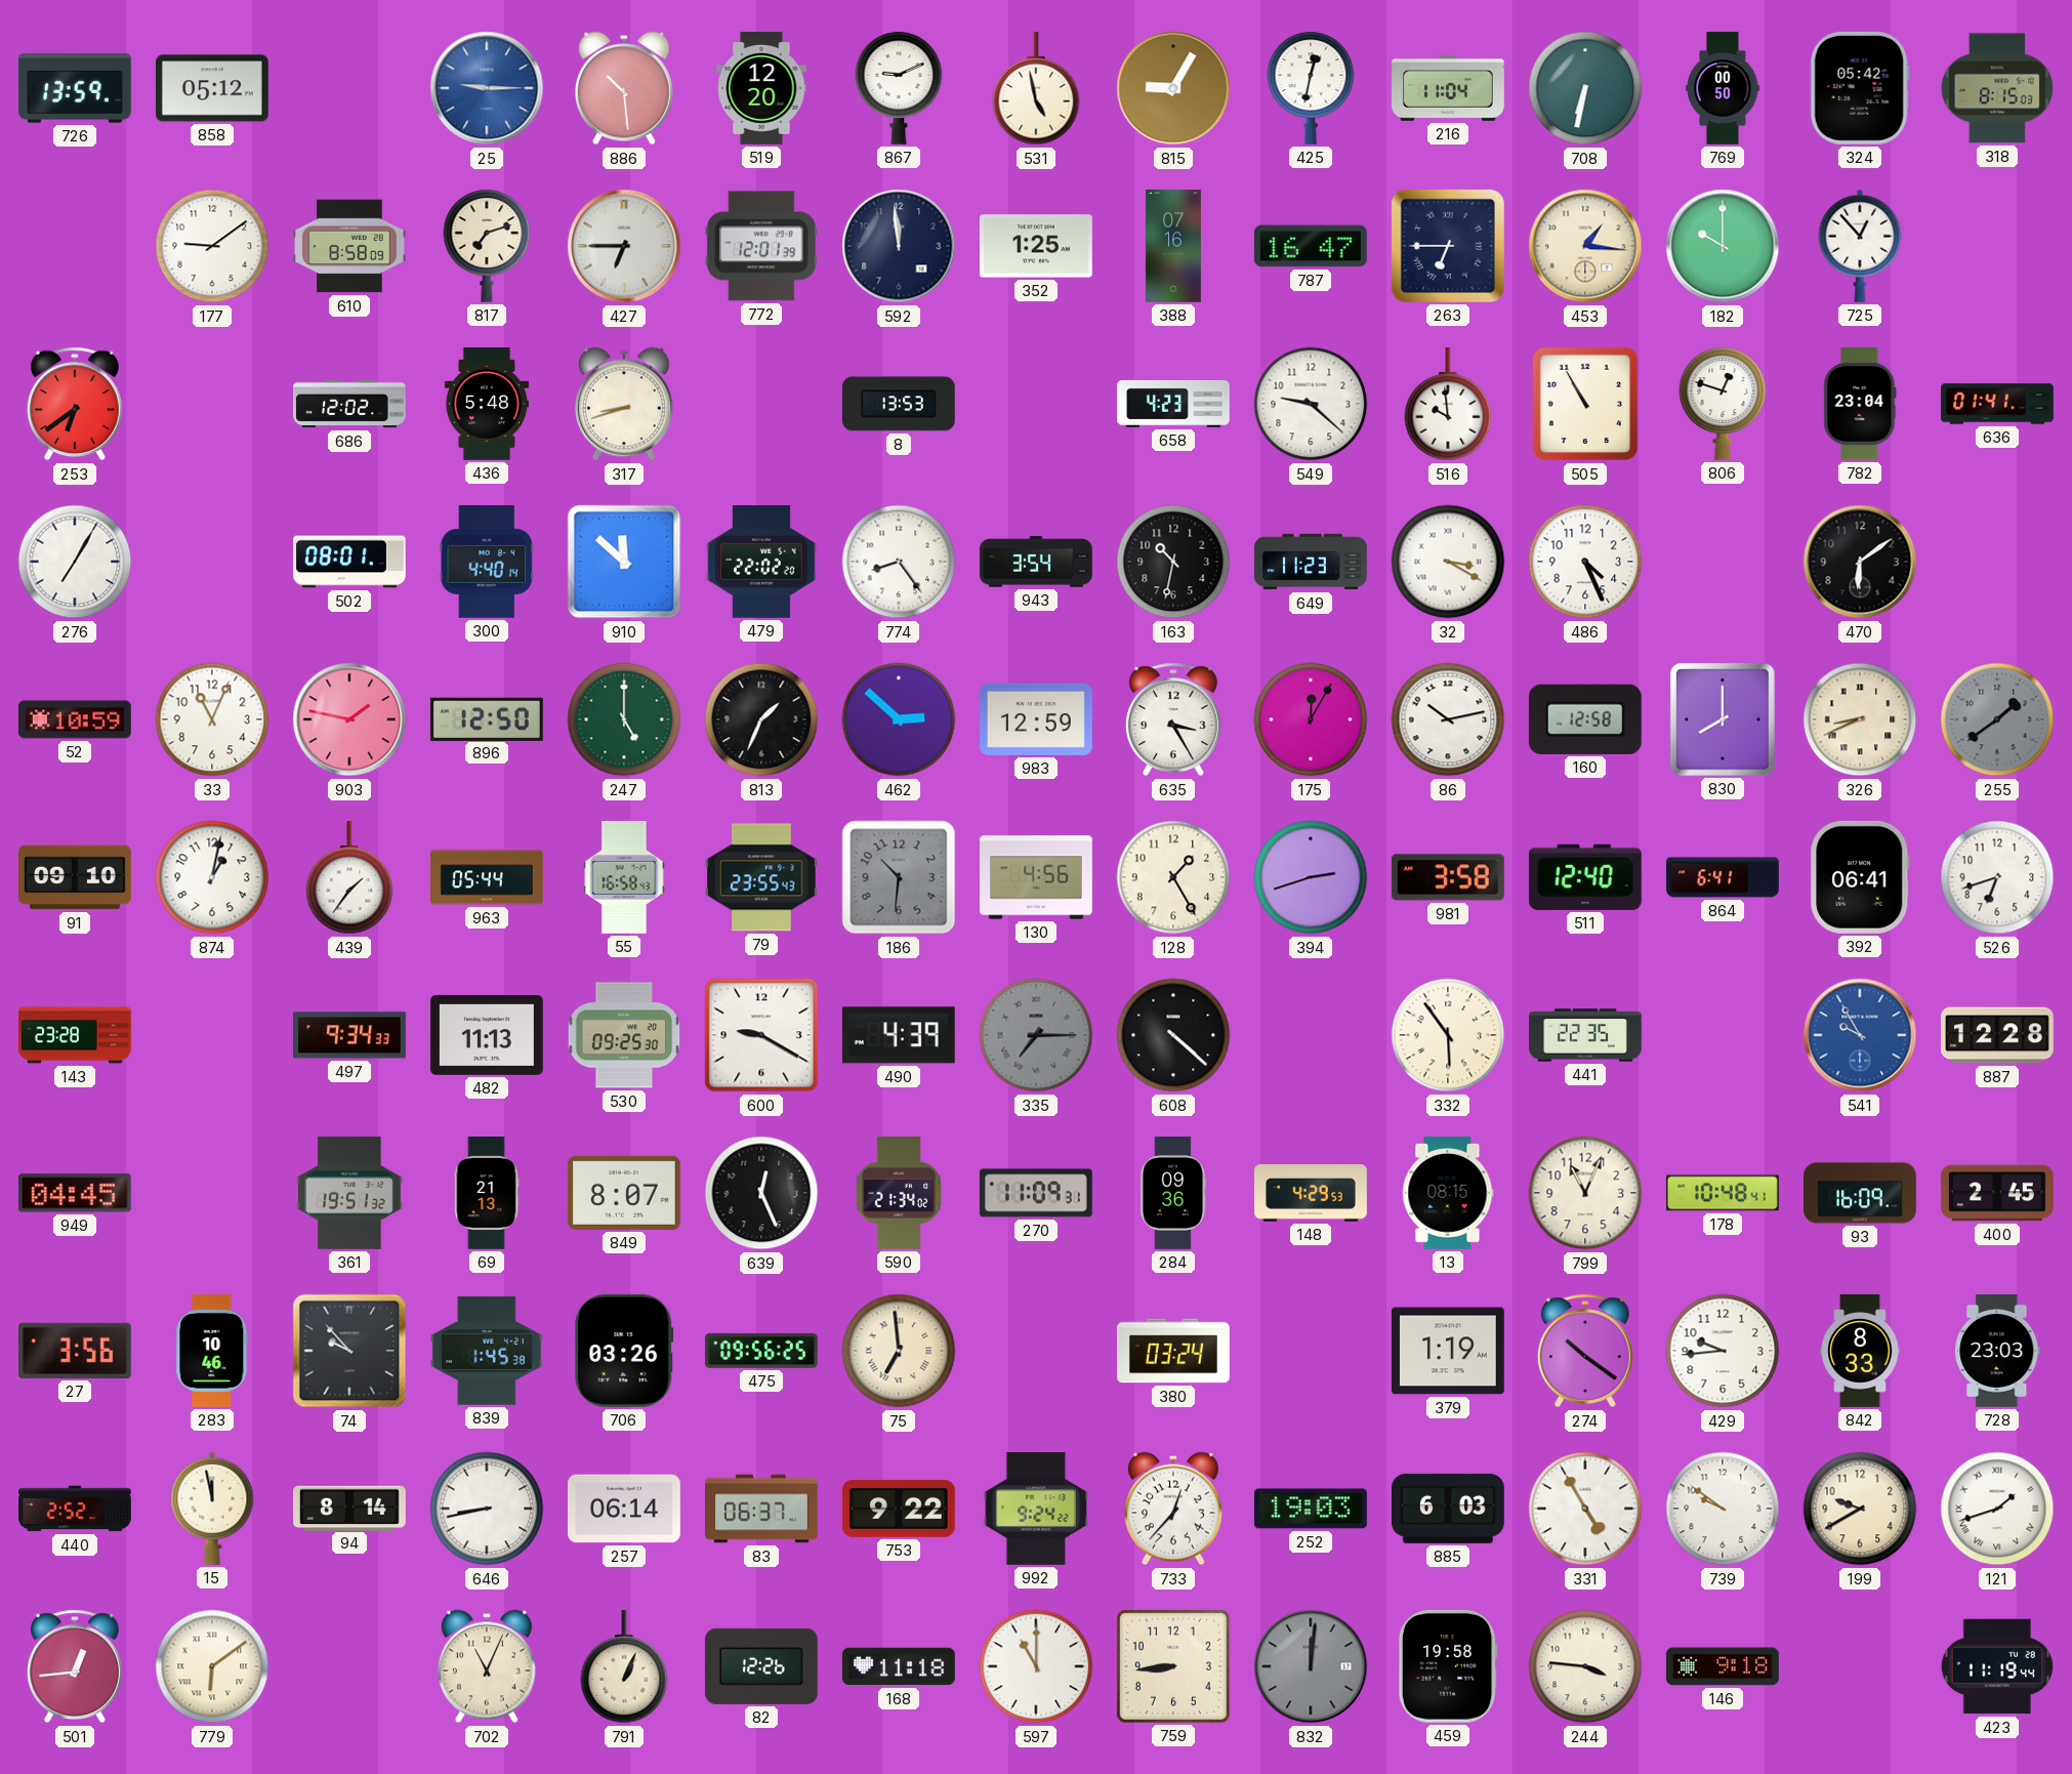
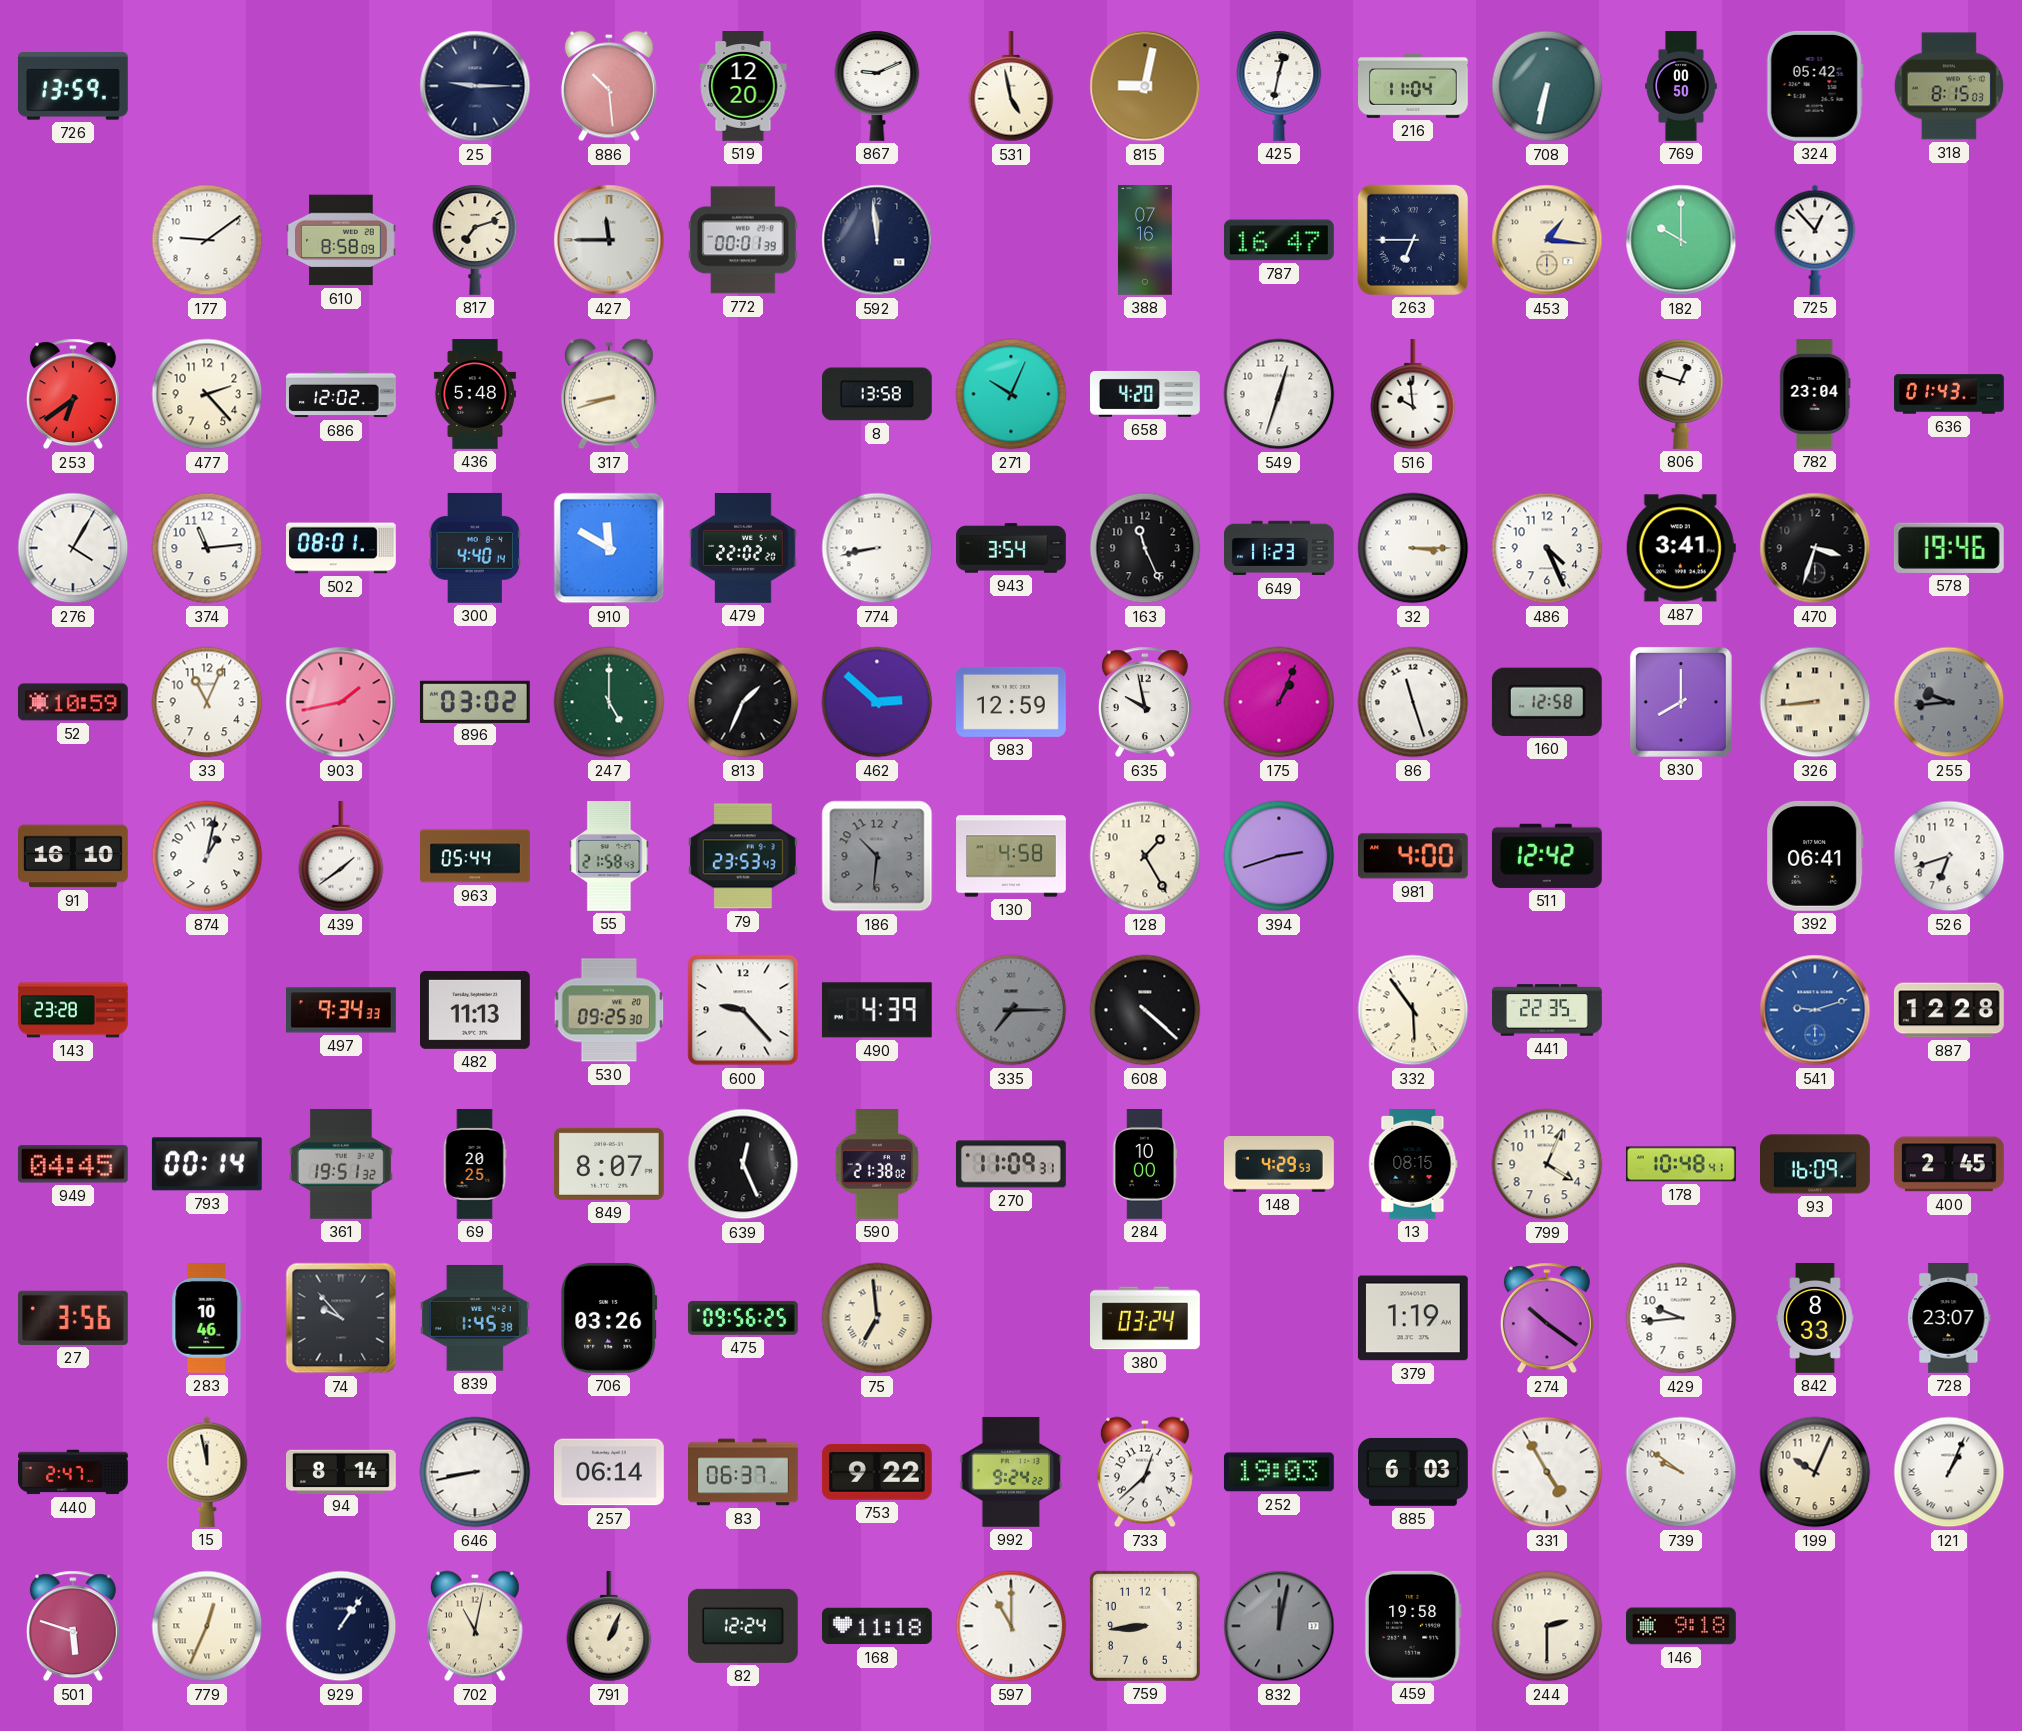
858: 05:12 -> none (212, 88)
25 dial: blue -> navy (475, 86)
815: 9:05 -> 9:02 (1145, 86)
427: 6:45 -> 11:45 (609, 240)
772: 12:01 -> 00:01 (743, 240)
352: 1:25 -> none (1036, 246)
477: none -> 2:23 (207, 394)
8: 13:53 -> 13:58 (877, 394)
271: none -> 10:04 (1011, 394)
658: 4:23 -> 4:20 (1146, 394)
549: 9:22 -> 12:33 (1279, 394)
505: 10:55 -> none (1585, 404)
636: 01:41 -> 01:43 (1949, 394)
276: 7:05 -> 4:05 (73, 548)
374: none -> 11:14 (207, 548)
910: 11:52 -> 11:50 (609, 548)
774: 8:24 -> 8:43 (877, 548)
163: 10:32 -> 11:26 (1145, 548)
32: 3:20 -> 3:15 (1413, 548)
487: none -> 3:41 (1681, 548)
470: 6:09 -> 3:33 (1815, 548)
578: none -> 19:46 (1949, 548)
903: 1:47 -> 1:43 (341, 702)
896: 12:50 -> 03:02 (475, 701)
635: 3:25 -> 9:58 (1145, 702)
175: 12:05 -> 1:04 (1279, 702)
86: 10:13 -> 11:27 (1413, 702)
326: 8:41 -> 8:44 (1815, 702)
255: 1:39 -> 9:44 (1949, 702)
91: 09:10 -> 16:10 (74, 856)
439: 1:36 -> 1:39 (341, 857)
55: 16:58 -> 21:58 (609, 857)
79: 23:55 -> 23:53 (743, 856)
130: 4:56 -> 4:58 (1011, 856)
981: 3:58 -> 4:00 (1413, 856)
511: 12:40 -> 12:42 (1547, 856)
864: 6:41 -> none (1723, 877)
600: 9:20 -> 9:23 (743, 1010)
541: 9:55 -> 9:12 (1815, 1010)
793: none -> 00:14 (207, 1164)
69: 21:13 -> 20:25 (475, 1165)
590: 21:34 -> 21:38 (877, 1165)
284: 09:36 -> 10:00 (1145, 1165)
799: 11:04 -> 4:04 (1547, 1164)
728: 23:03 -> 23:07 (1949, 1319)
440: 2:52 -> 2:47 (74, 1472)
733: 12:37 -> 12:38 (1145, 1472)
199: 9:40 -> 10:04 (1815, 1472)
121: 1:42 -> 1:04 (1949, 1472)
501: 12:44 -> 5:48 (73, 1626)
779: 6:09 -> 12:34 (207, 1626)
929: none -> 1:06 (341, 1626)
702: 11:04 -> 11:02 (475, 1626)
82: 12:26 -> 12:24 (743, 1626)
832: 12:01 -> 12:02 (1279, 1626)
244: 3:46 -> 2:30 (1547, 1626)
423: 11:19 -> none (1996, 1666)
